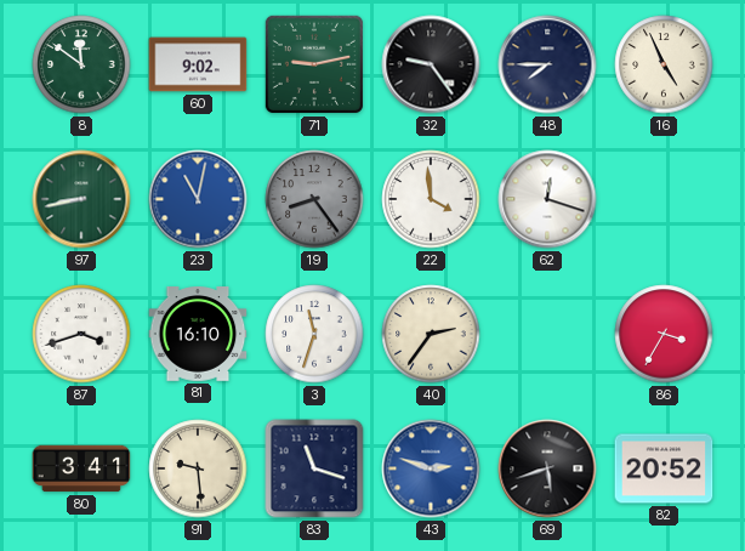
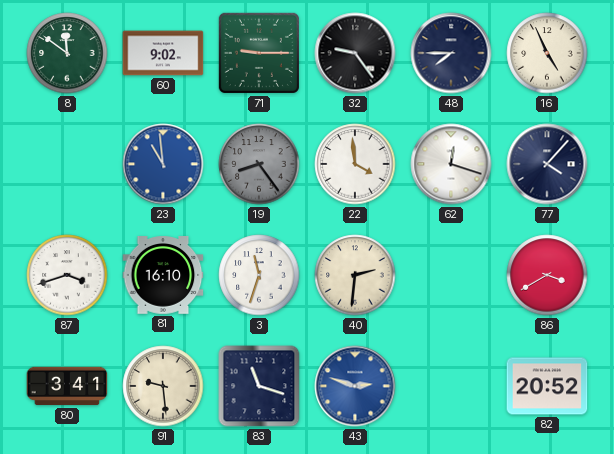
71: 9:13 -> 9:15 (259, 53)
97: 8:43 -> none (81, 199)
23: 11:02 -> 10:59 (163, 164)
77: none -> 4:07 (547, 164)
40: 2:36 -> 2:31 (355, 275)
86: 3:35 -> 3:40 (547, 275)
69: 5:42 -> none (547, 468)
